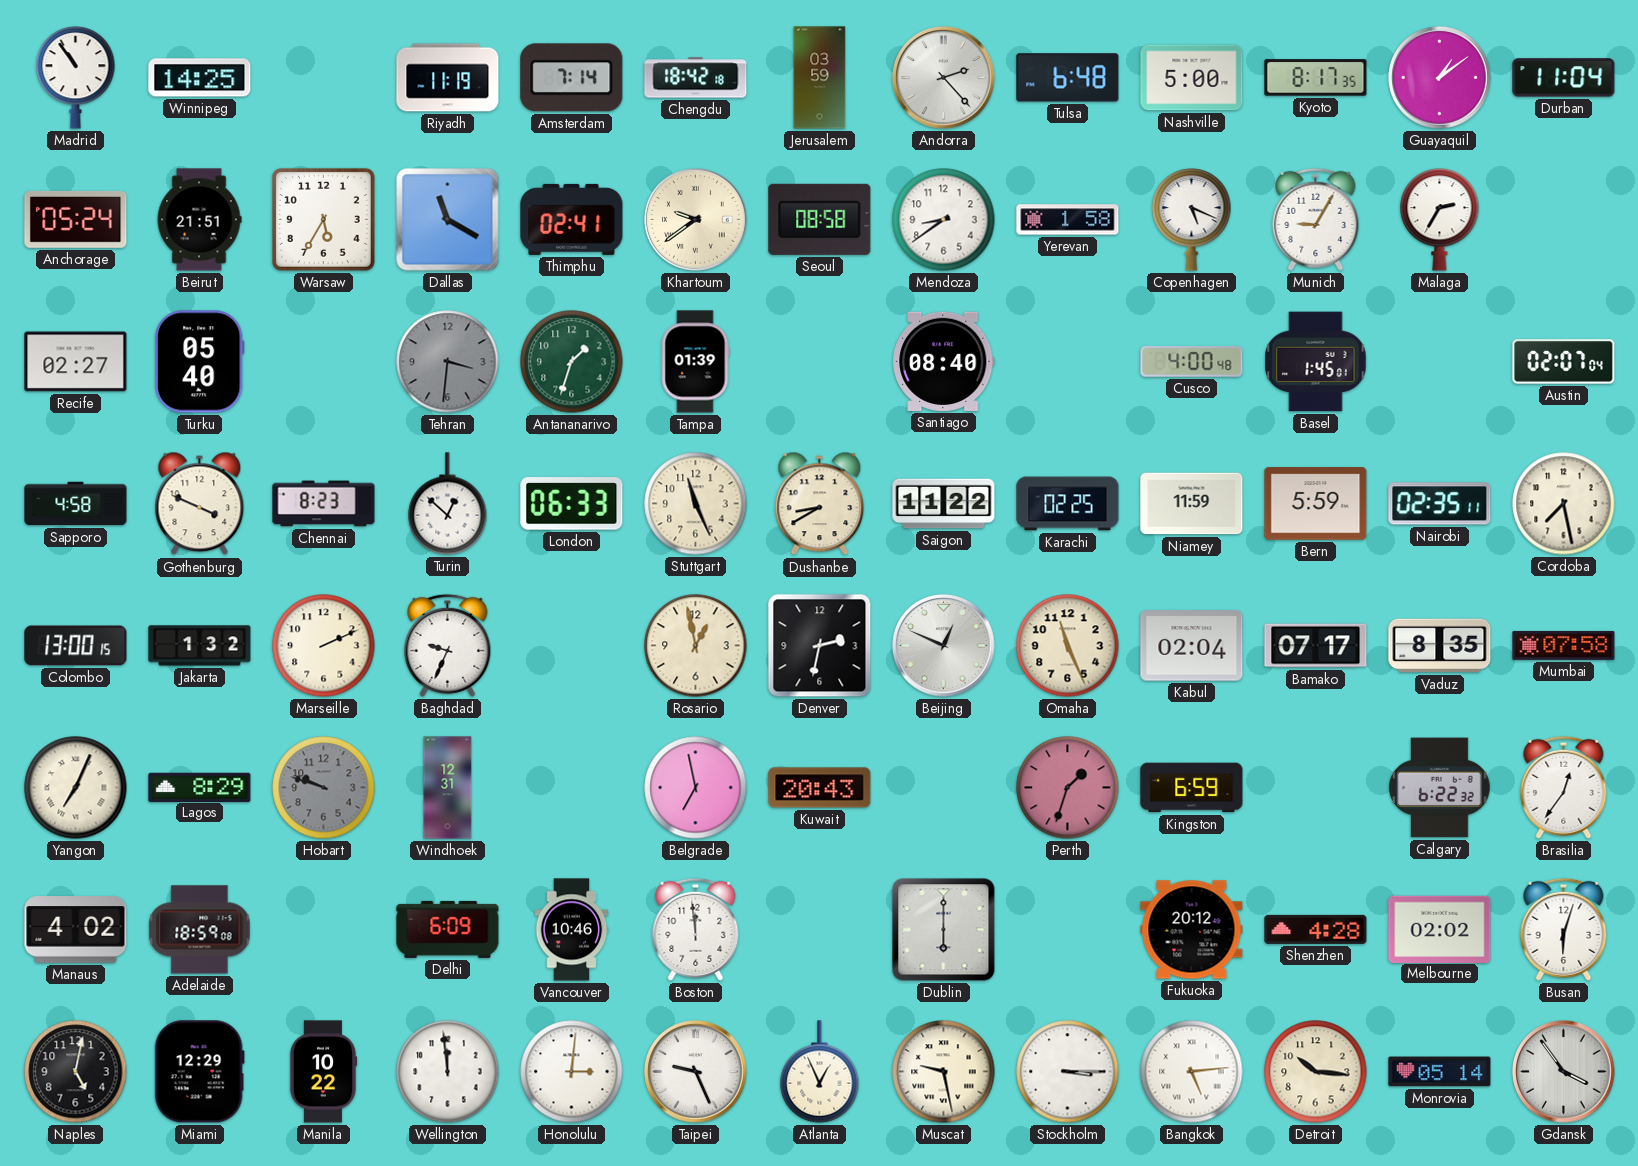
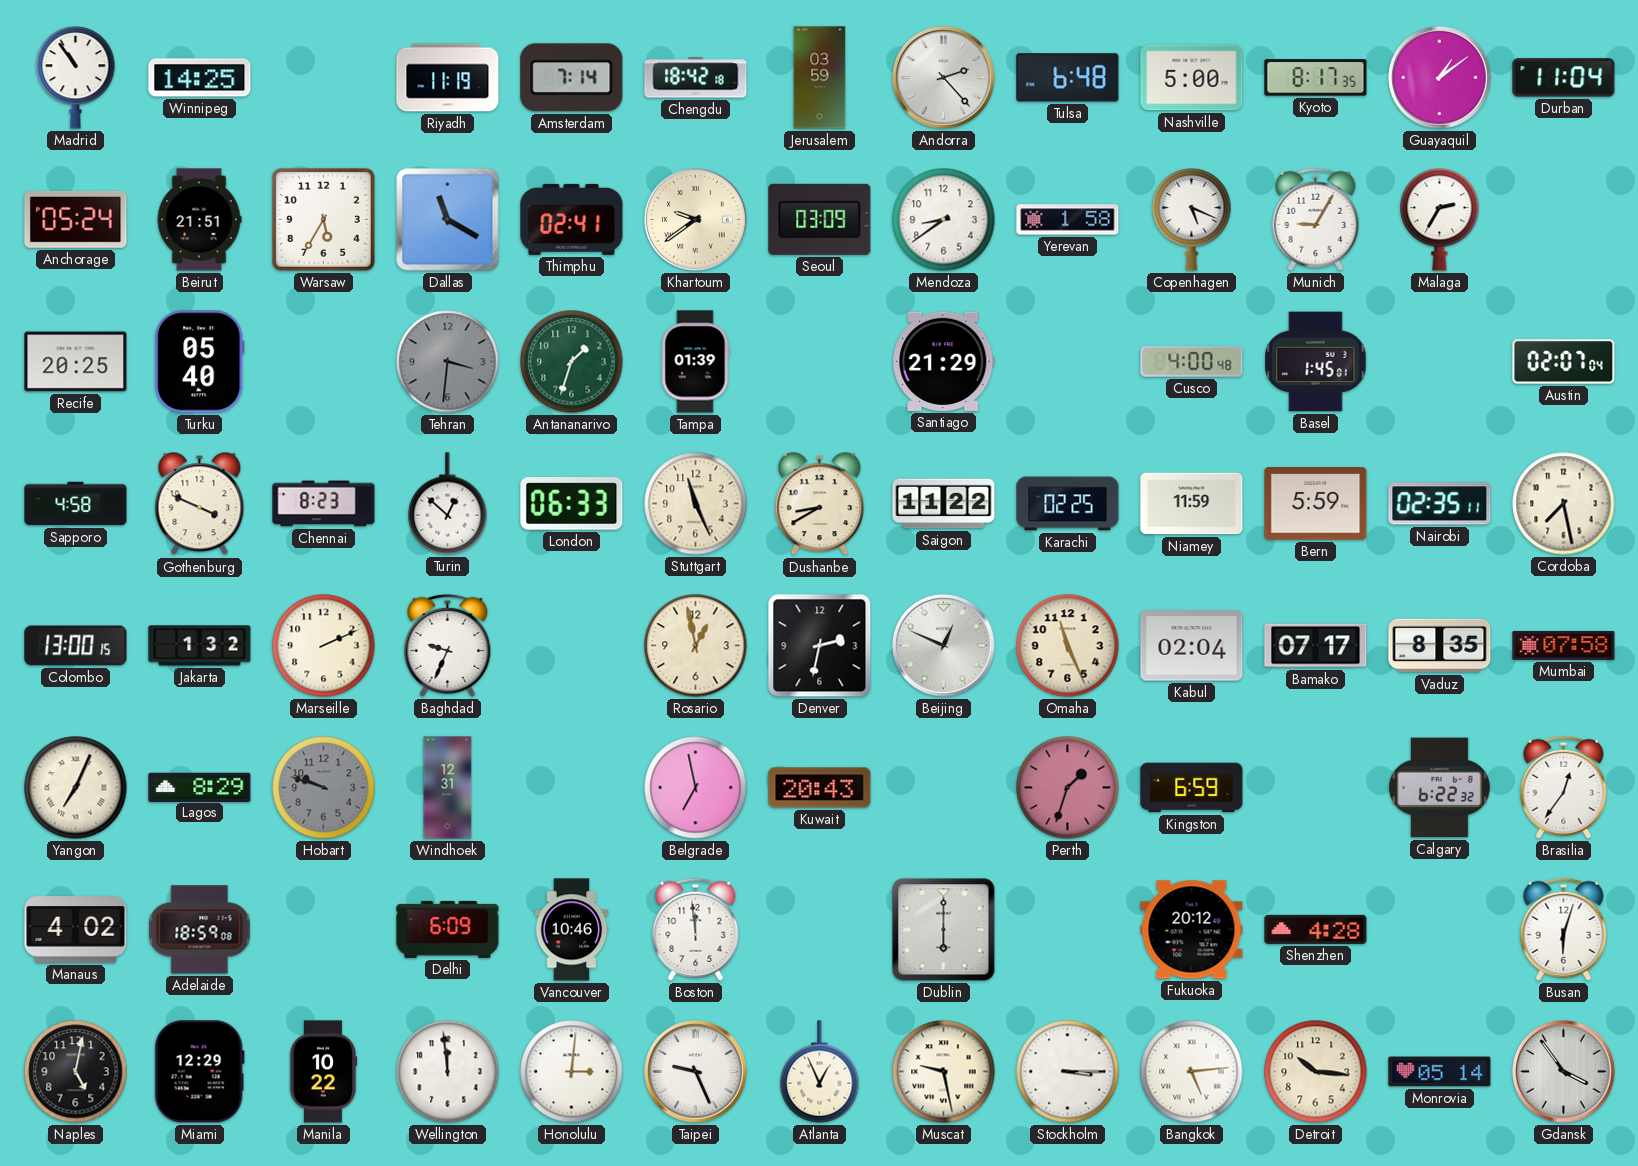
Seoul: 08:58 -> 03:09 (820, 219)
Recife: 02:27 -> 20:25 (76, 362)
Santiago: 08:40 -> 21:29 (944, 361)
Melbourne: 02:02 -> none (1440, 929)
